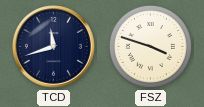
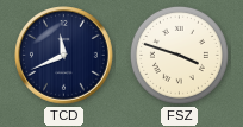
TCD: 11:42 -> 11:41 (64, 56)
